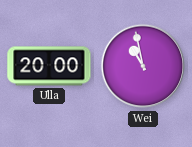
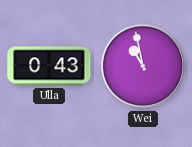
Ulla: 20:00 -> 0:43 (49, 66)
